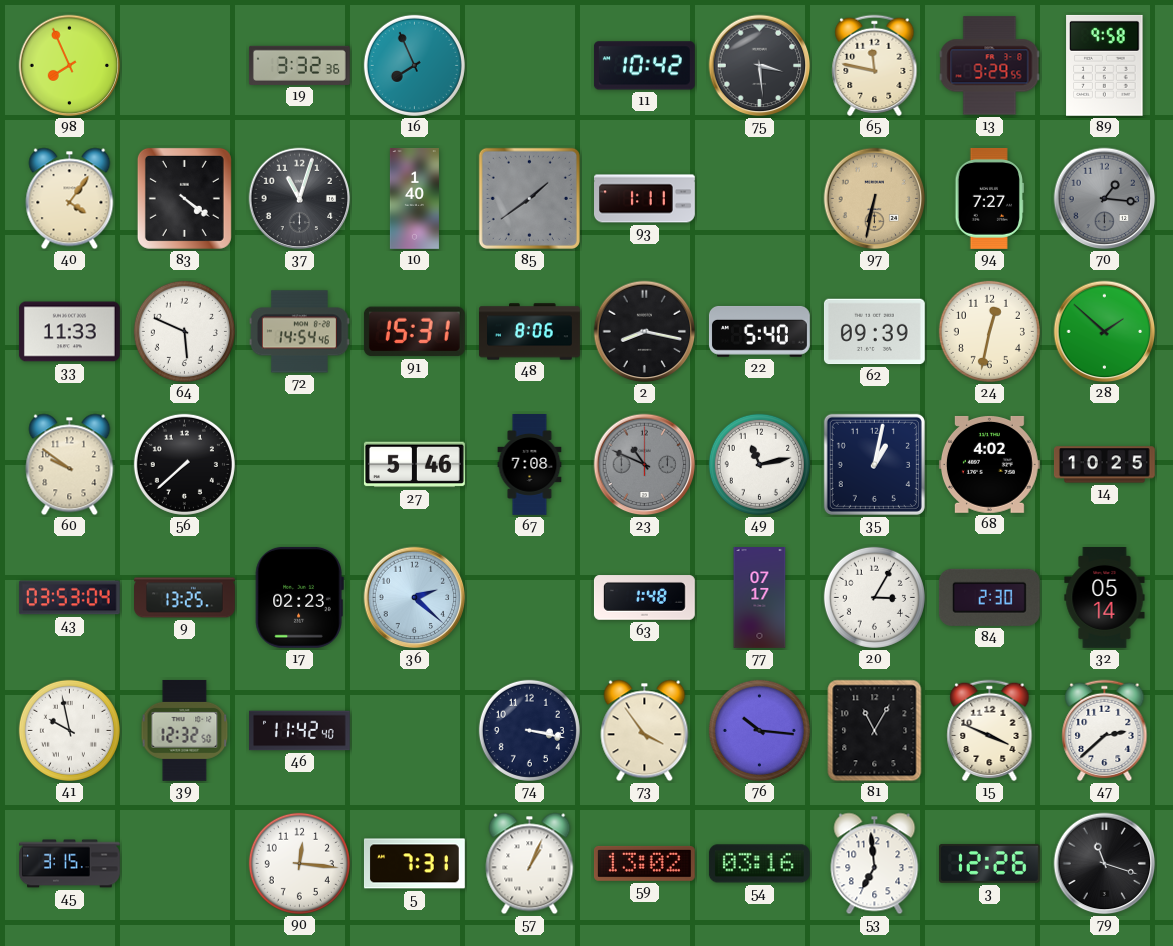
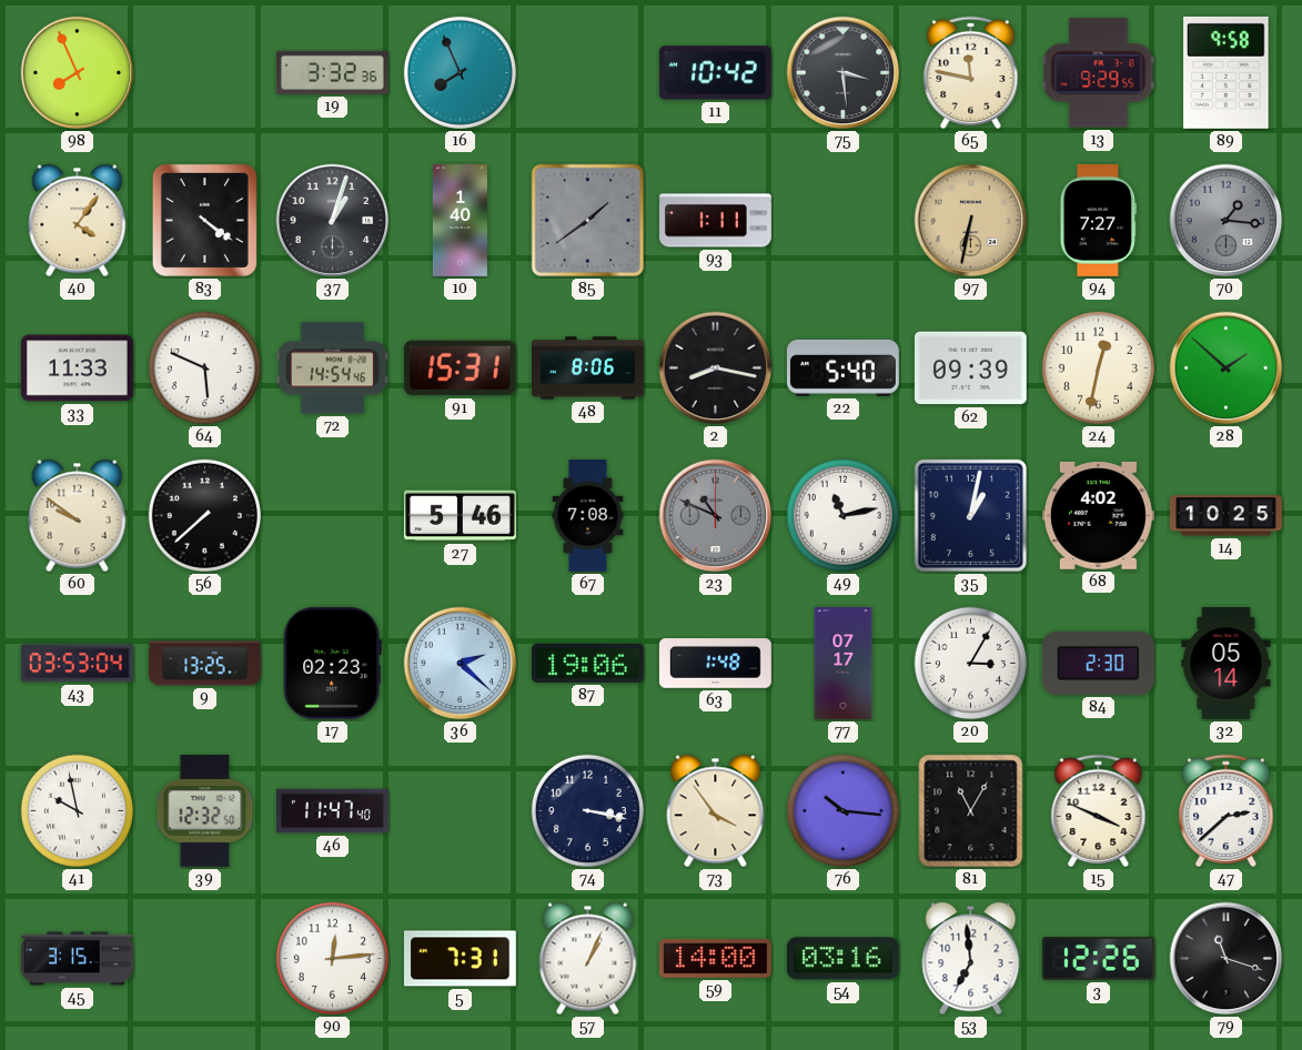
37: 11:03 -> 1:03 (333, 221)
87: none -> 19:06 (587, 663)
46: 11:42 -> 11:47 (333, 811)
90: 12:16 -> 12:14 (332, 958)
59: 13:02 -> 14:00 (715, 958)
